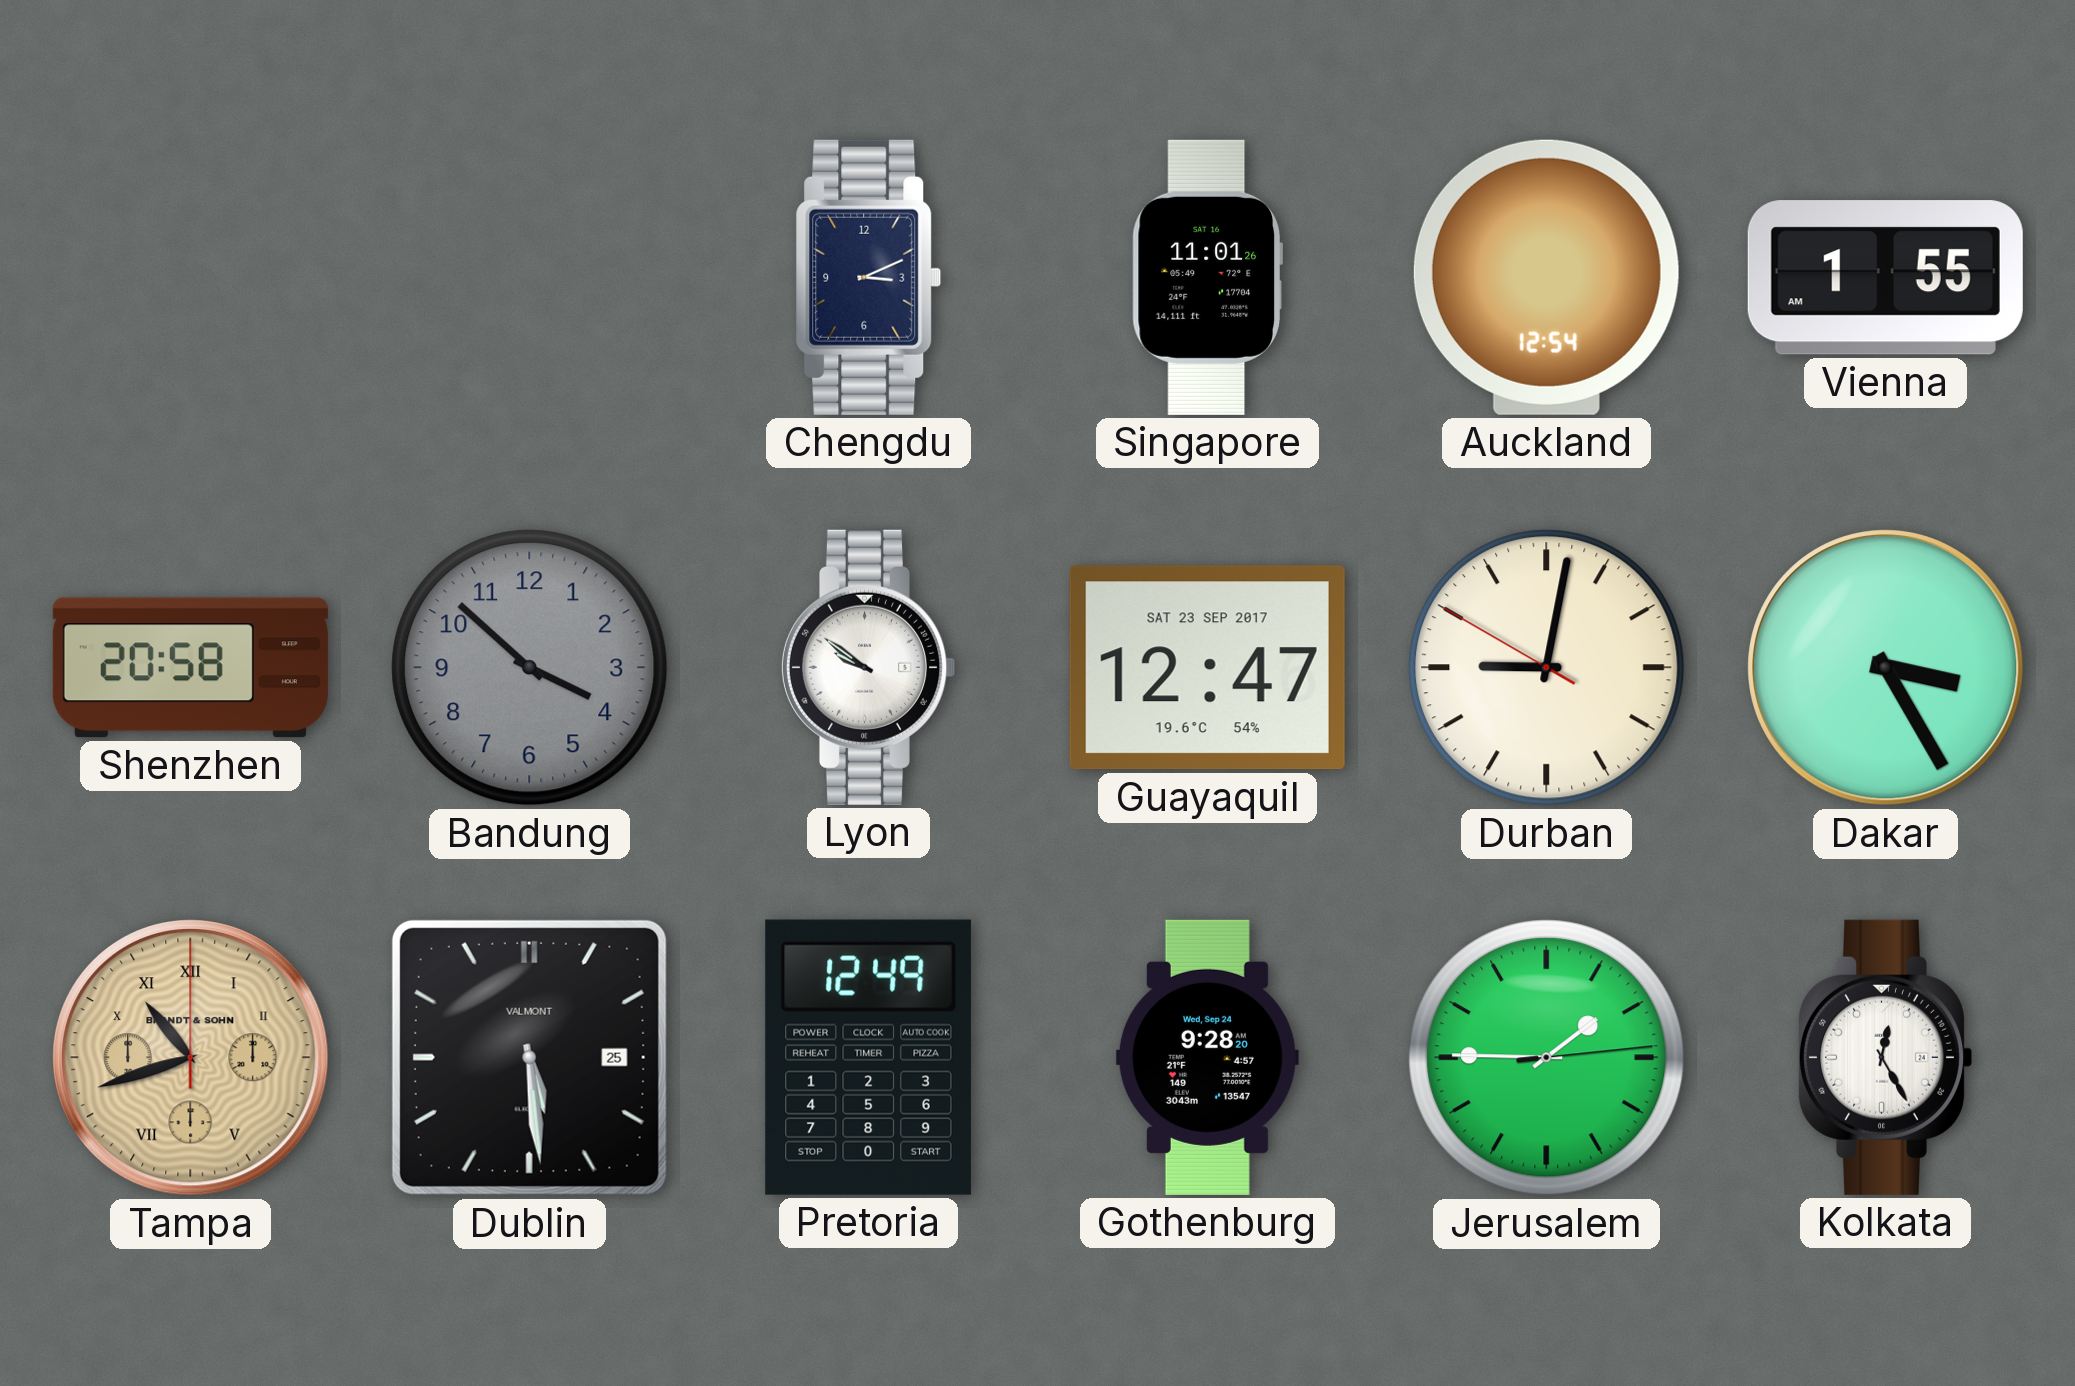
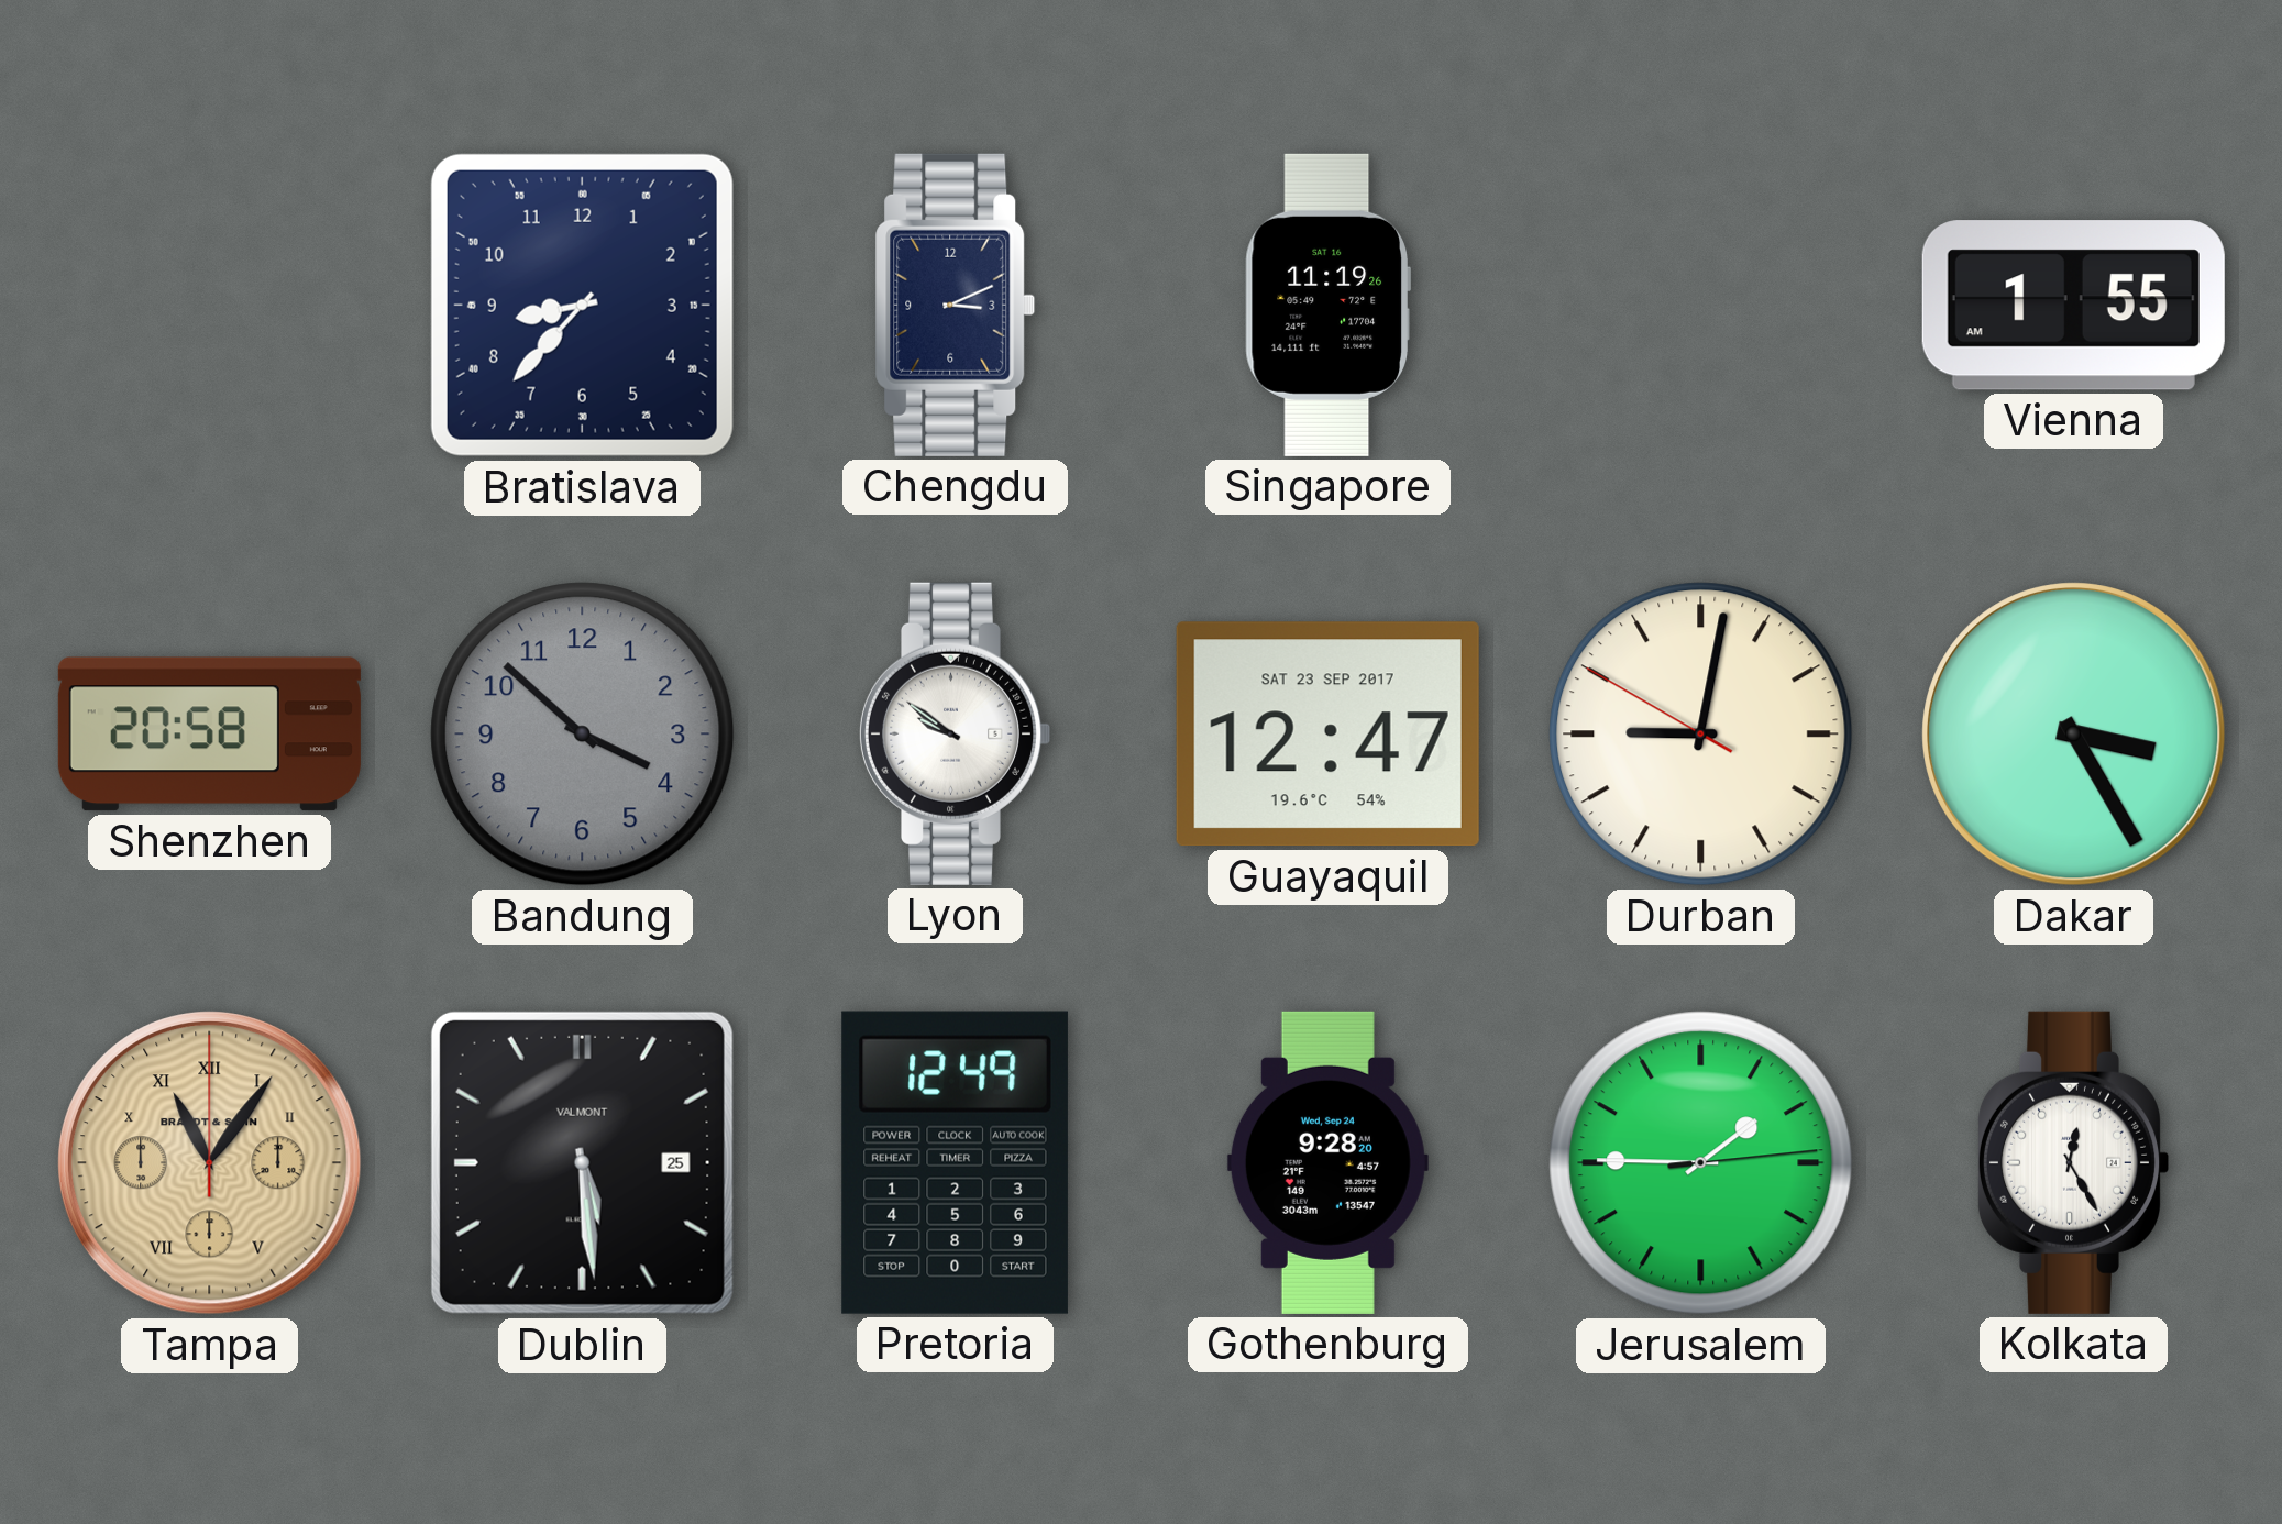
Bratislava: none -> 8:37 (582, 305)
Singapore: 11:01 -> 11:19 (1327, 305)
Auckland: 12:54 -> none (1546, 277)
Tampa: 10:42 -> 11:06 (210, 1163)
